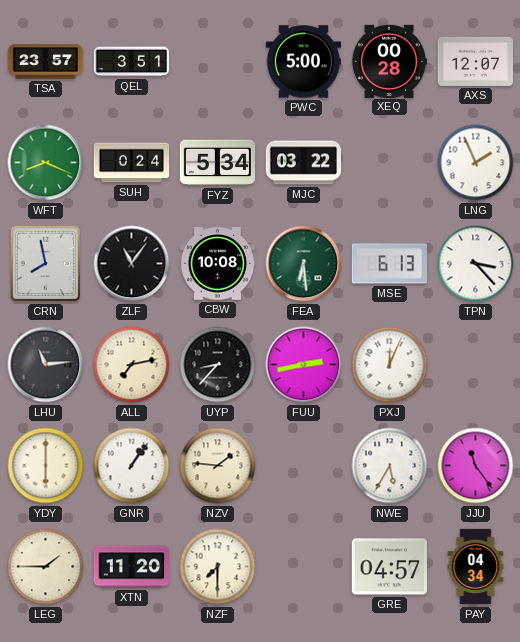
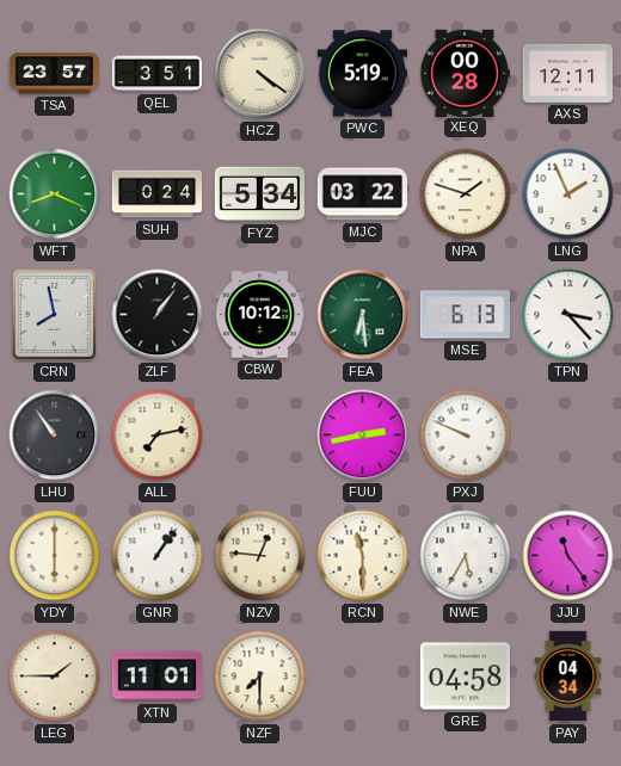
HCZ: none -> 4:21 (260, 74)
PWC: 5:00 -> 5:19 (362, 74)
AXS: 12:07 -> 12:11 (567, 73)
NPA: none -> 1:48 (466, 194)
ZLF: 11:06 -> 1:06 (158, 315)
CBW: 10:08 -> 10:12 (259, 315)
LHU: 11:14 -> 10:54 (55, 435)
UYP: 8:37 -> none (218, 365)
PXJ: 12:04 -> 9:49 (466, 435)
NZV: 1:46 -> 12:46 (260, 556)
RCN: none -> 11:30 (363, 556)
XTN: 11:20 -> 11:01 (158, 677)
GRE: 04:57 -> 04:58 (465, 677)
